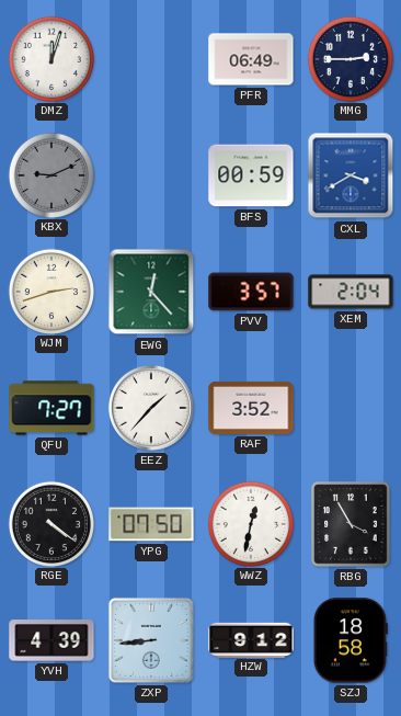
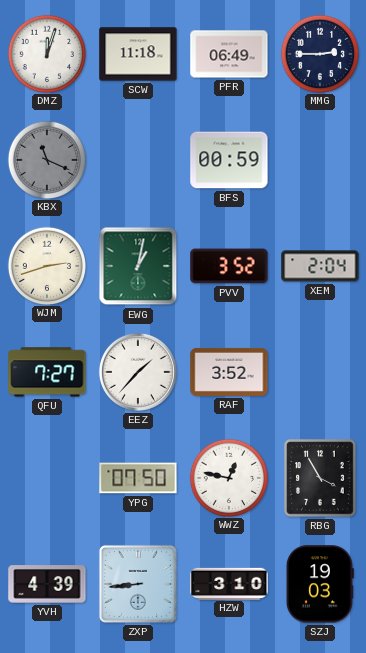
SCW: none -> 11:18 (138, 54)
KBX: 9:11 -> 11:19 (46, 159)
CXL: 3:40 -> none (351, 175)
EWG: 12:23 -> 1:02 (138, 266)
PVV: 3:57 -> 3:52 (229, 266)
RGE: 4:21 -> none (50, 523)
WWZ: 12:32 -> 12:47 (228, 477)
HZW: 9:12 -> 3:10 (229, 583)
SZJ: 18:58 -> 19:03 (320, 584)
